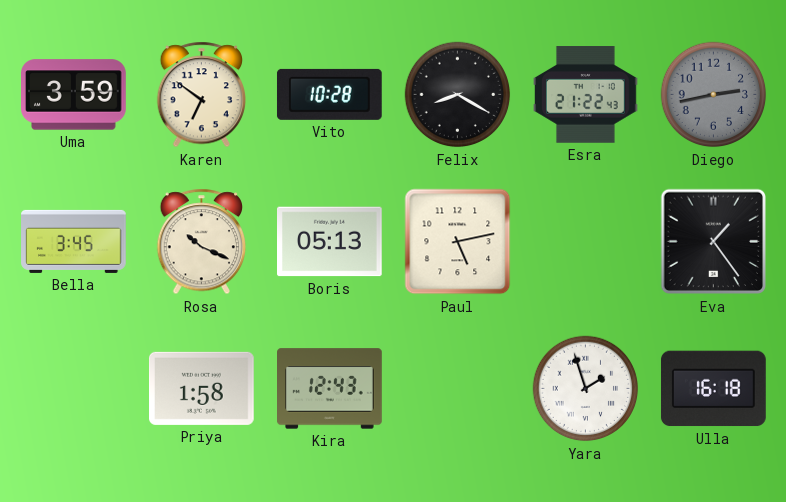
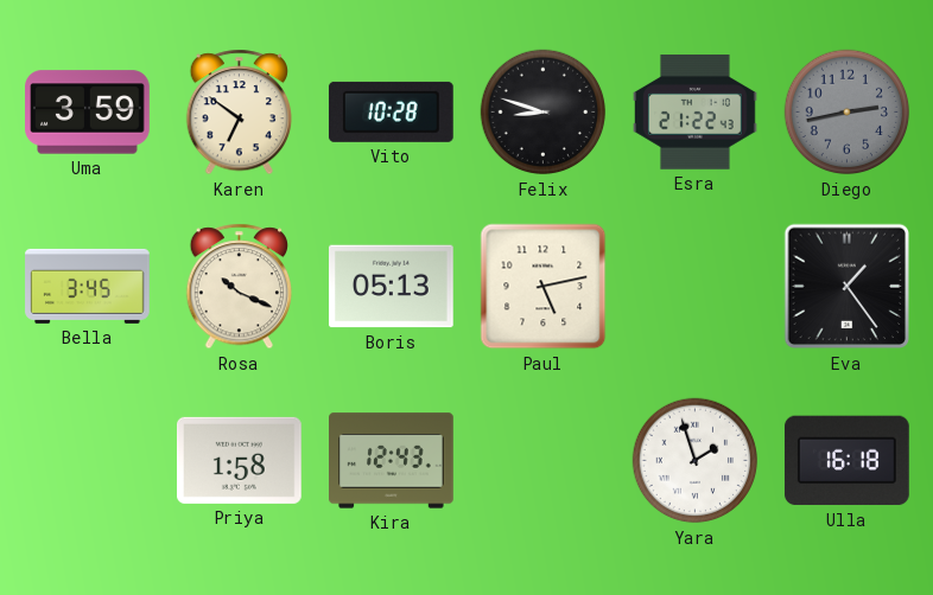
Felix: 8:20 -> 8:48 (544, 113)
